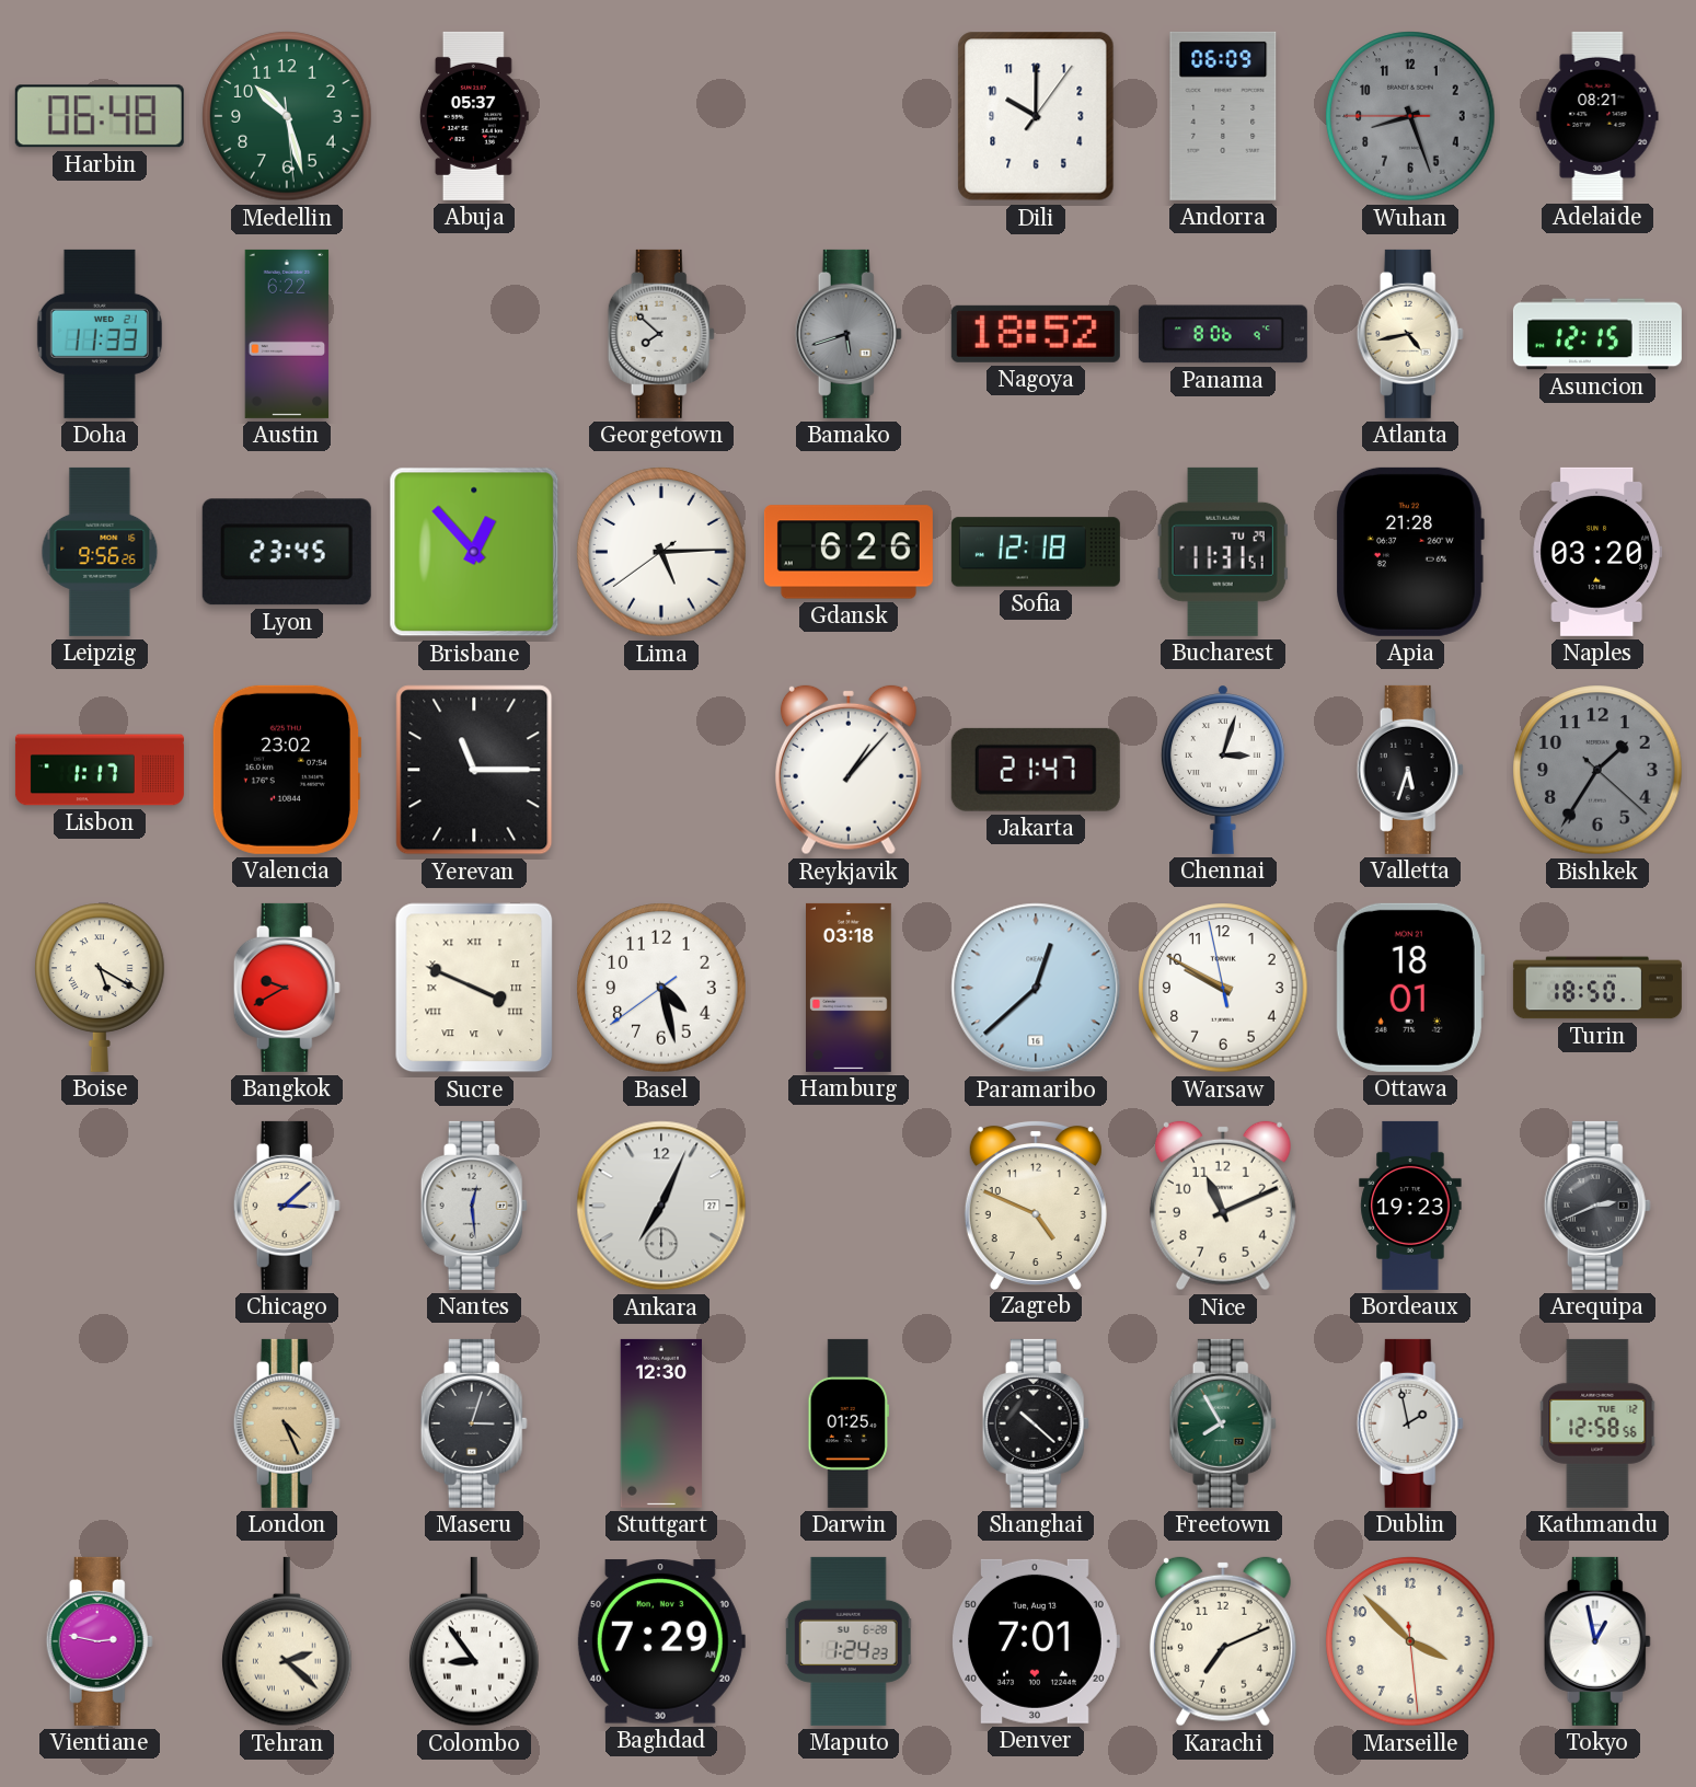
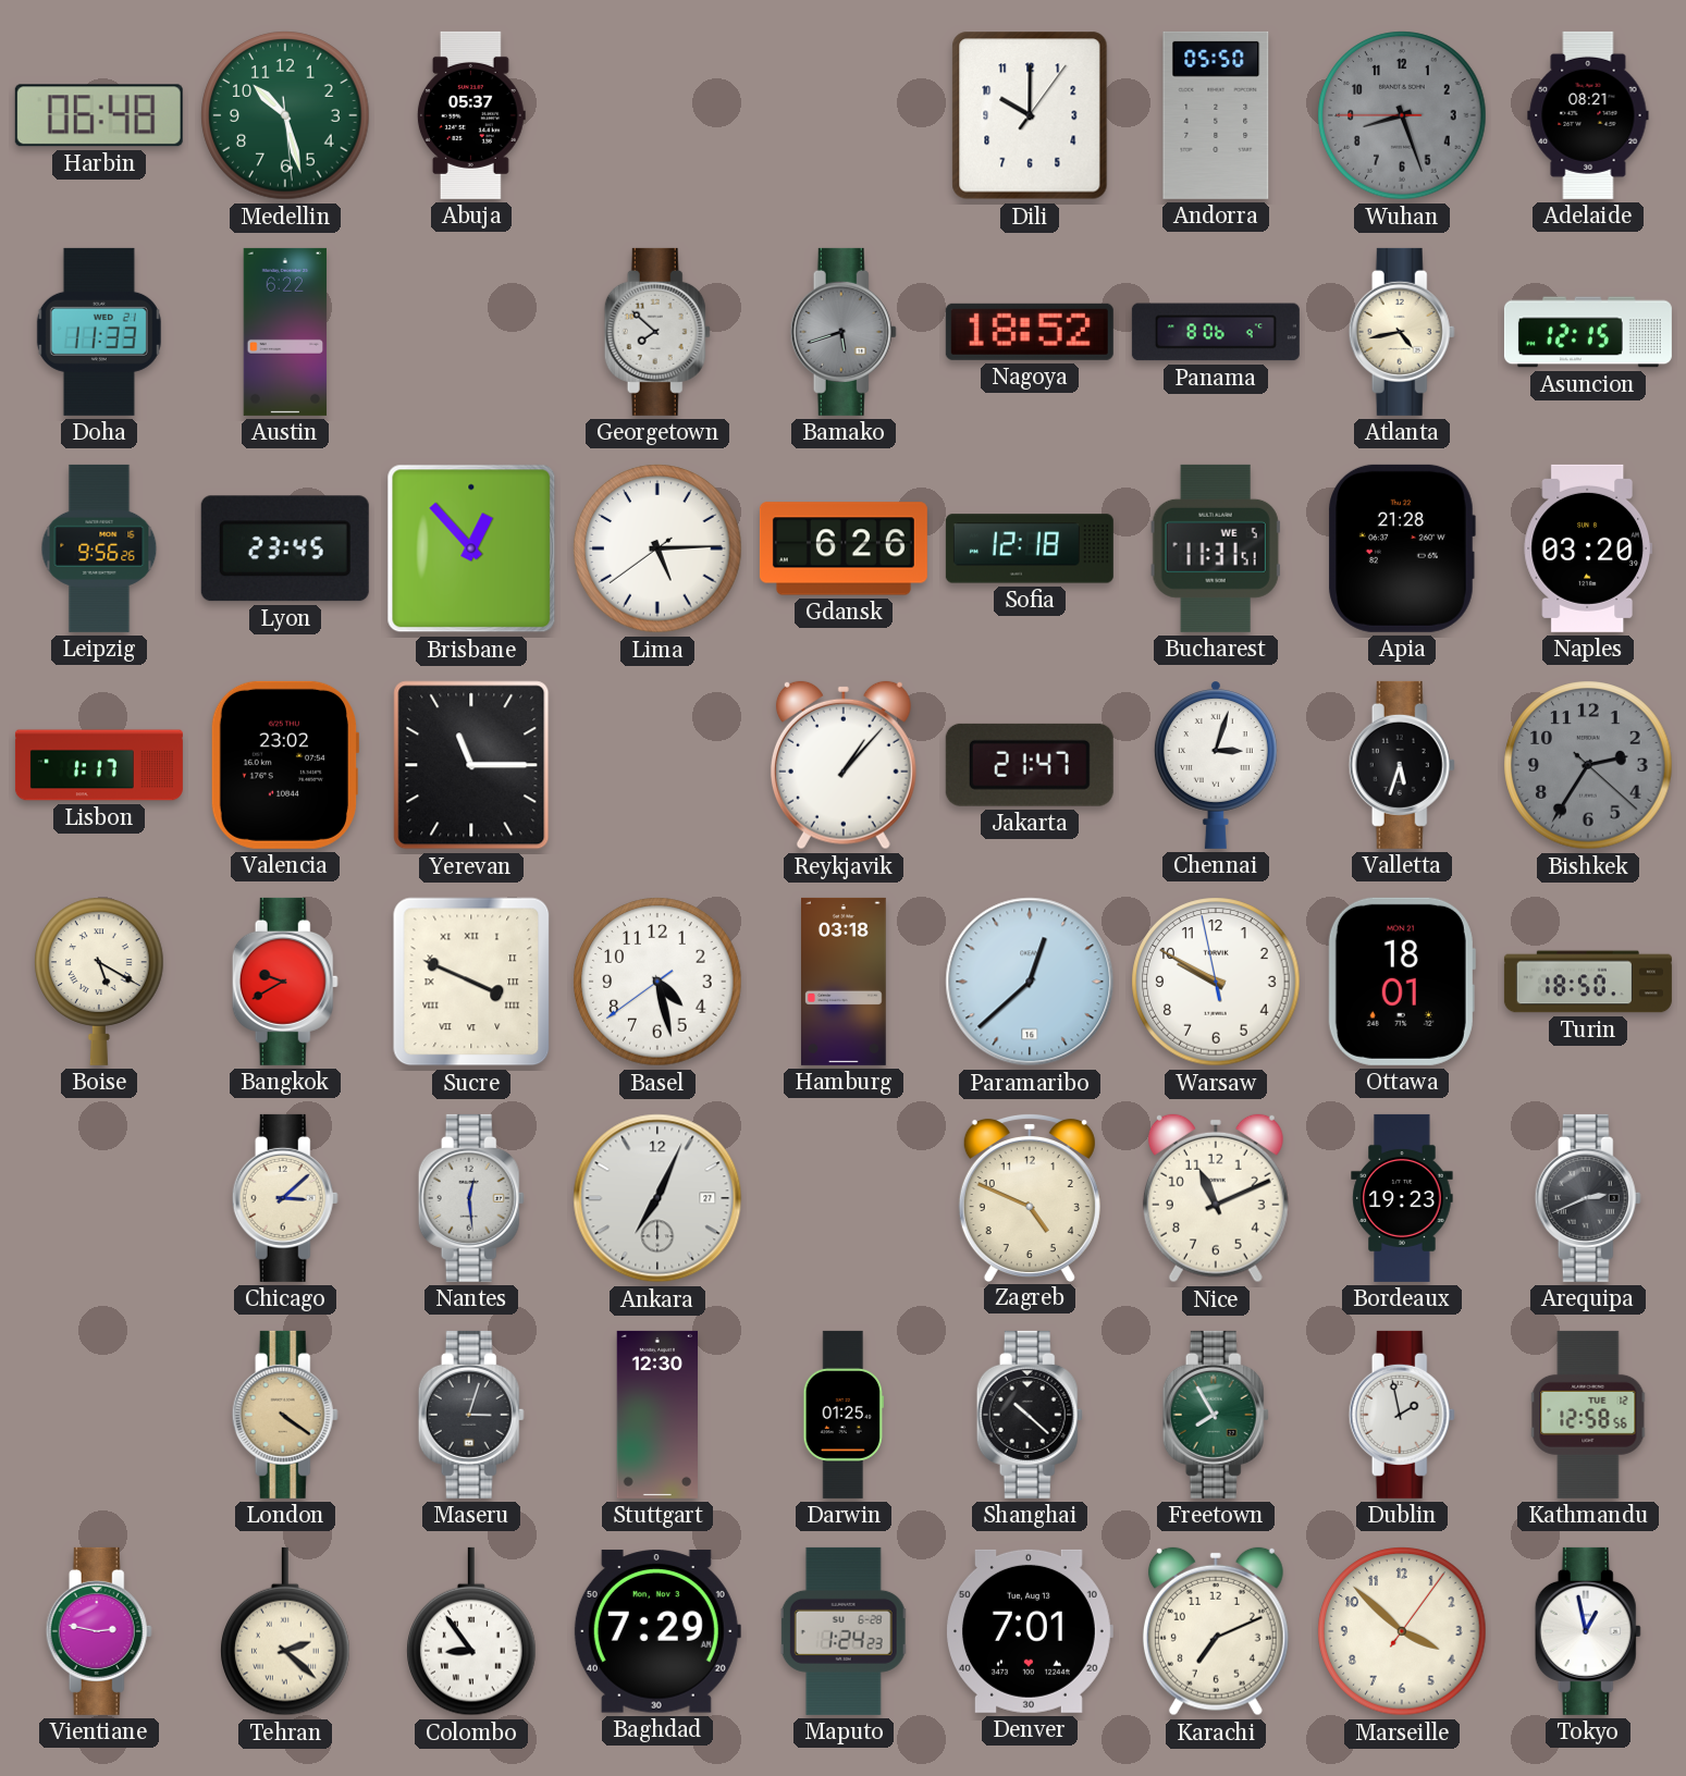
Andorra: 06:09 -> 05:50 (1216, 115)
Bucharest date: TU 29 -> WE 5 (1216, 548)
Bishkek: 1:35 -> 2:35 (1588, 765)
London: 4:26 -> 4:21 (285, 1415)
Marseille: 3:52:29 -> 3:52:06 (1402, 1631)
